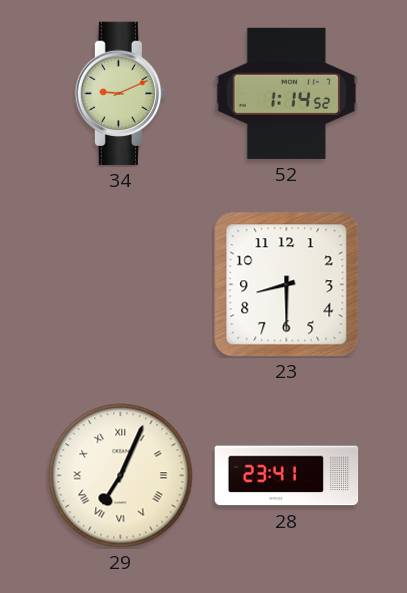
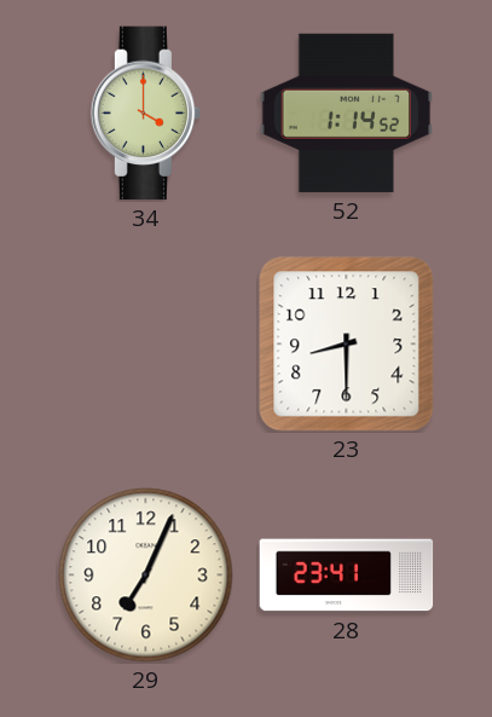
34: 9:11 -> 4:00 (146, 114)
29 numerals: Roman -> Arabic (146, 576)
